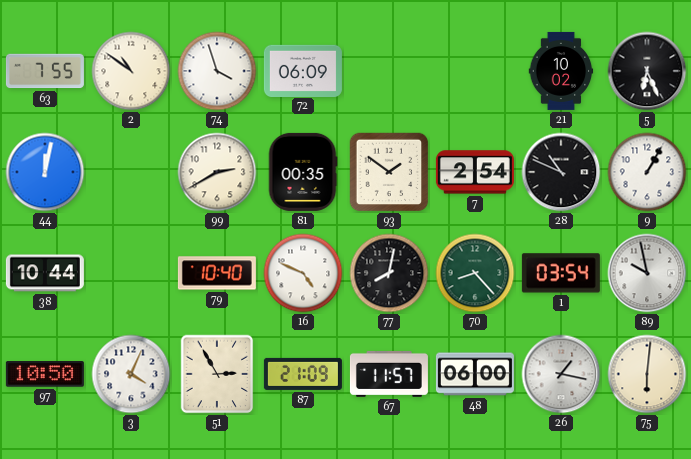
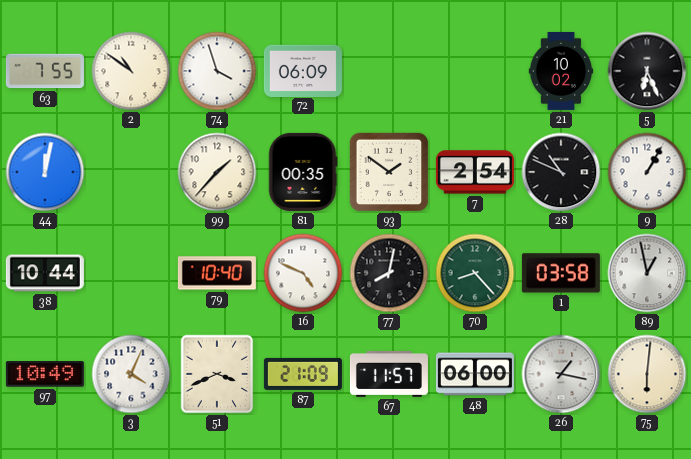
99: 2:40 -> 1:37 (217, 172)
1: 03:54 -> 03:58 (561, 273)
89: 9:58 -> 12:58 (647, 273)
97: 10:50 -> 10:49 (45, 374)
51: 2:55 -> 3:41 (217, 374)
